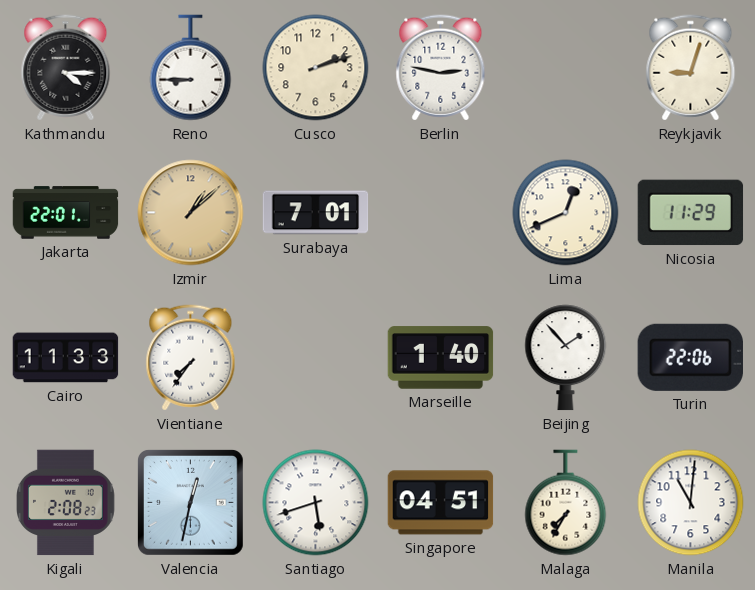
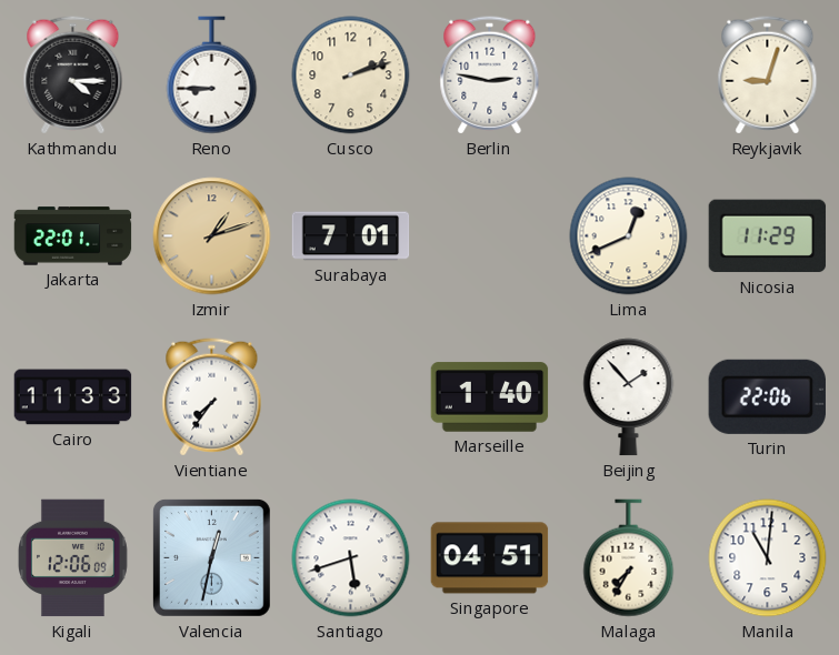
Izmir: 1:08 -> 1:12 (212, 236)
Kigali: 2:08 -> 12:06 (73, 558)
